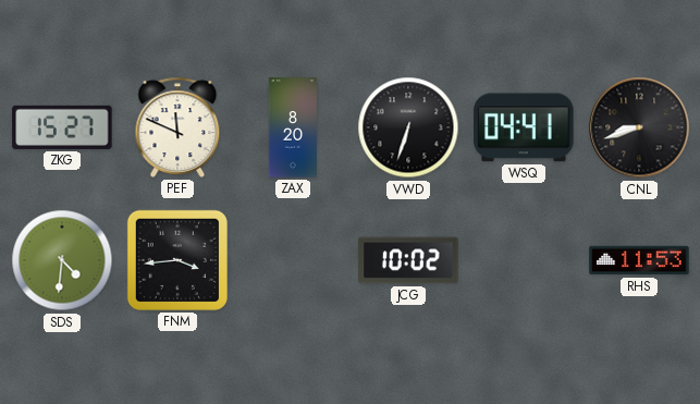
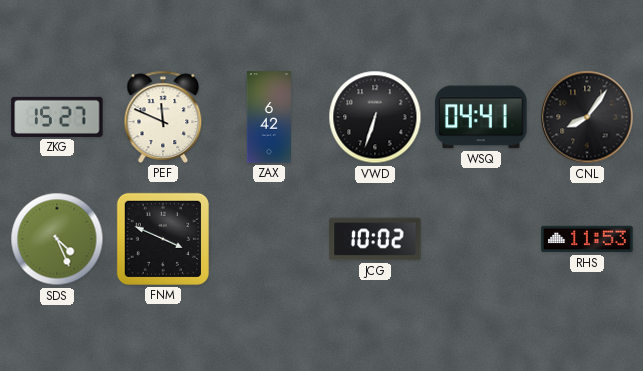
ZAX: 8:20 -> 6:42 (268, 117)
CNL: 8:42 -> 8:06 (587, 117)
SDS: 4:31 -> 4:26 (57, 239)
FNM: 3:44 -> 3:49 (163, 239)
